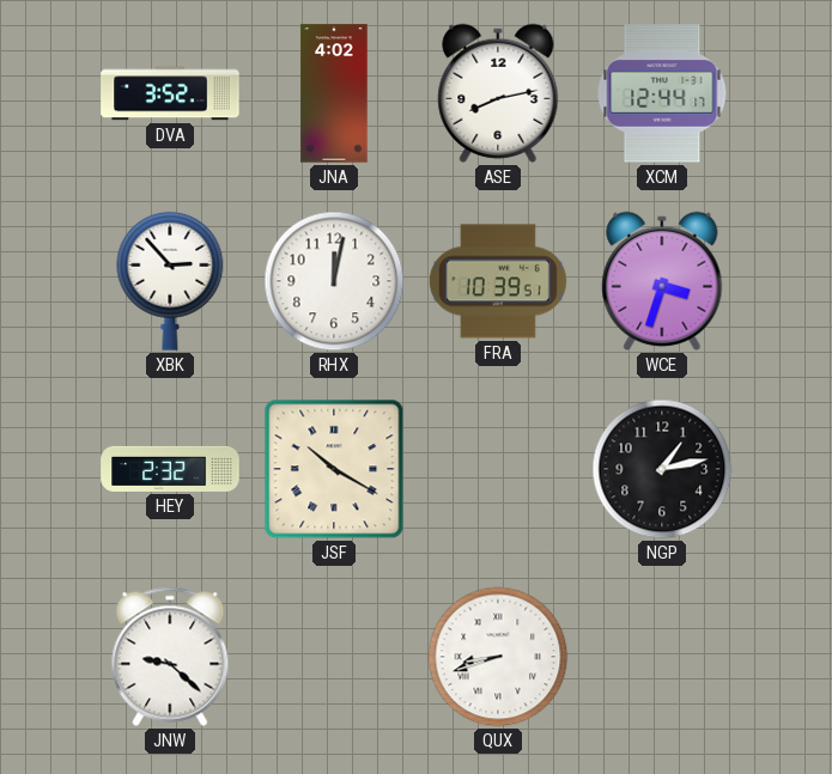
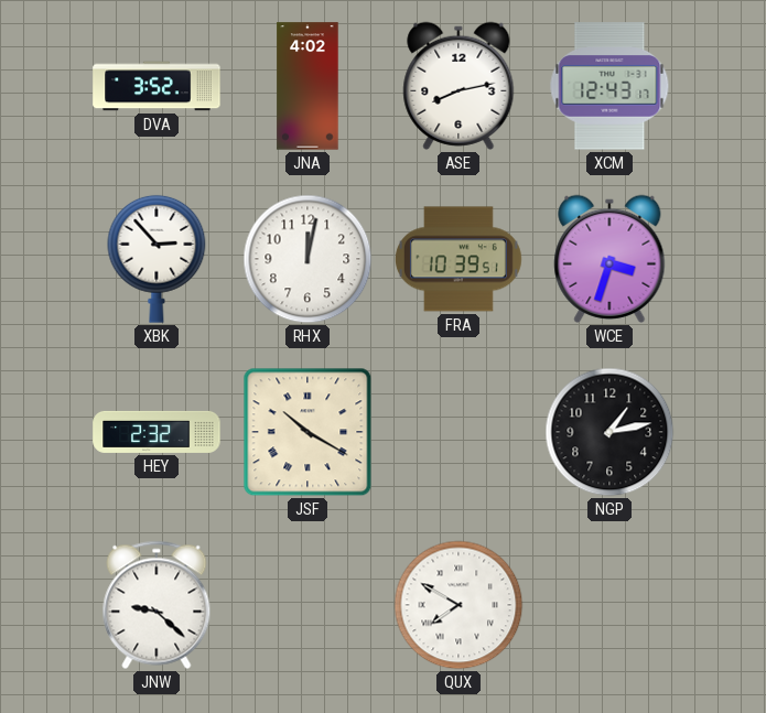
XCM: 12:44 -> 12:43 (609, 86)
QUX: 8:42 -> 7:50 (458, 605)
